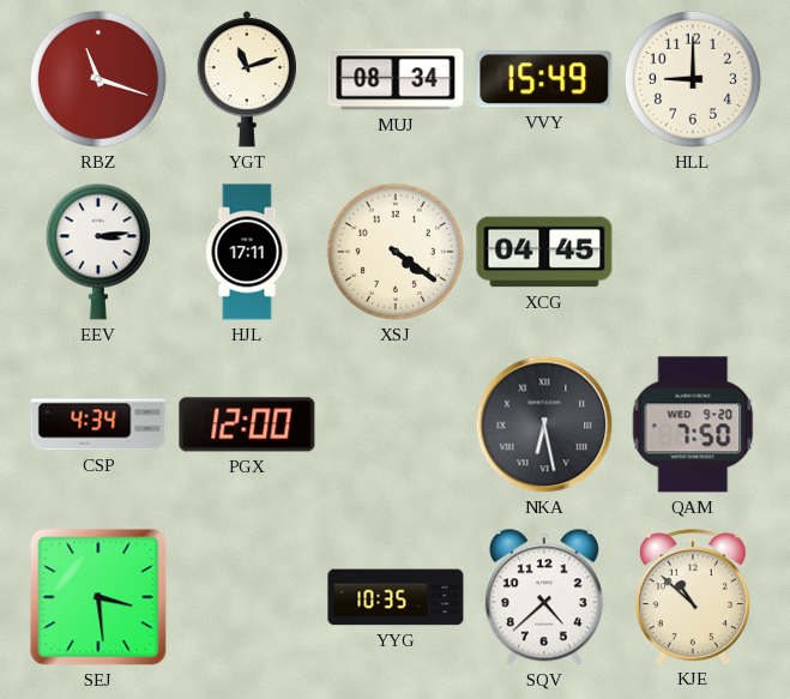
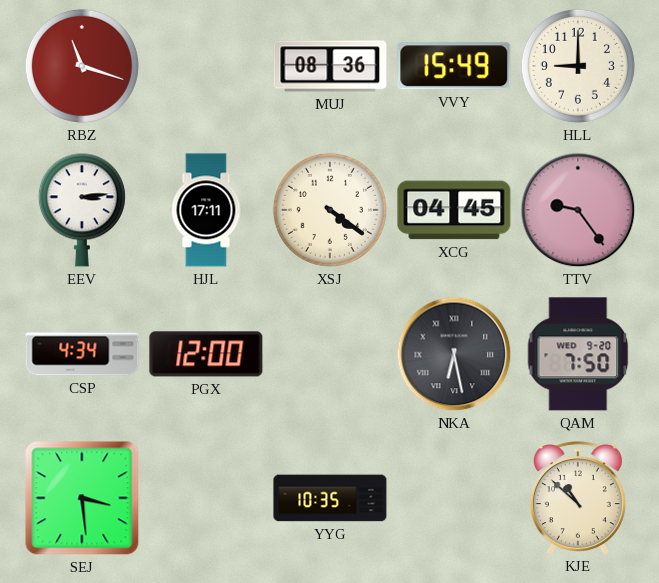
YGT: 11:12 -> none (246, 79)
MUJ: 08:34 -> 08:36 (330, 66)
TTV: none -> 9:24 (578, 210)
SQV: 4:38 -> none (544, 597)
